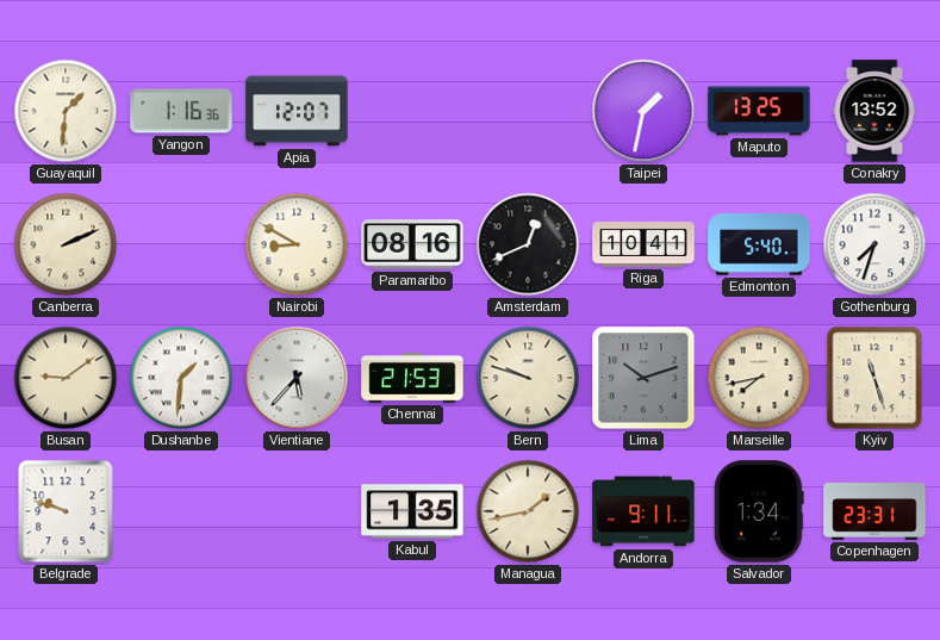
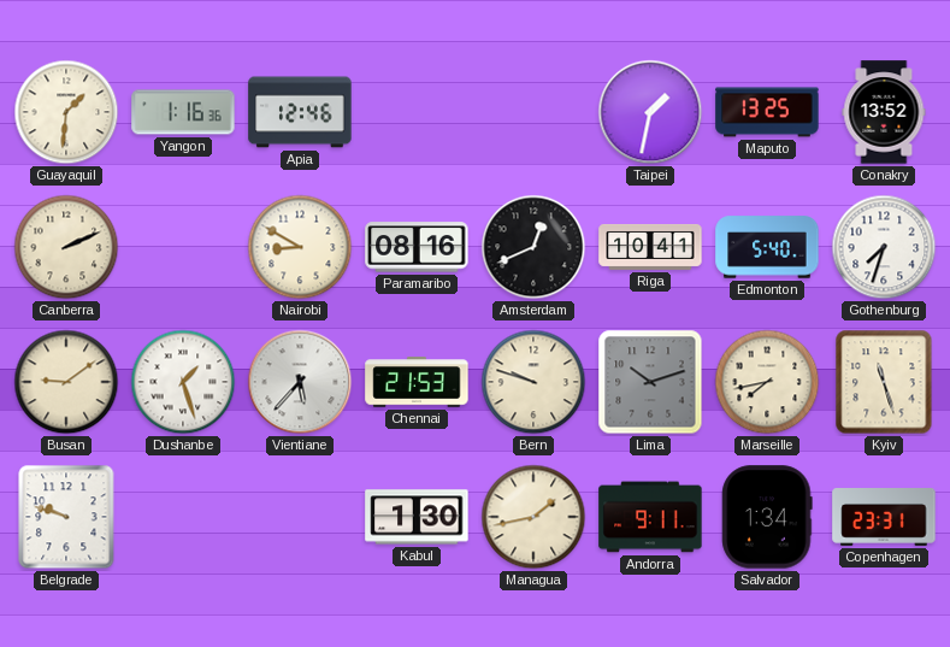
Apia: 12:07 -> 12:46 (300, 112)
Dushanbe: 1:31 -> 1:27 (183, 382)
Kabul: 1:35 -> 1:30 (417, 517)
